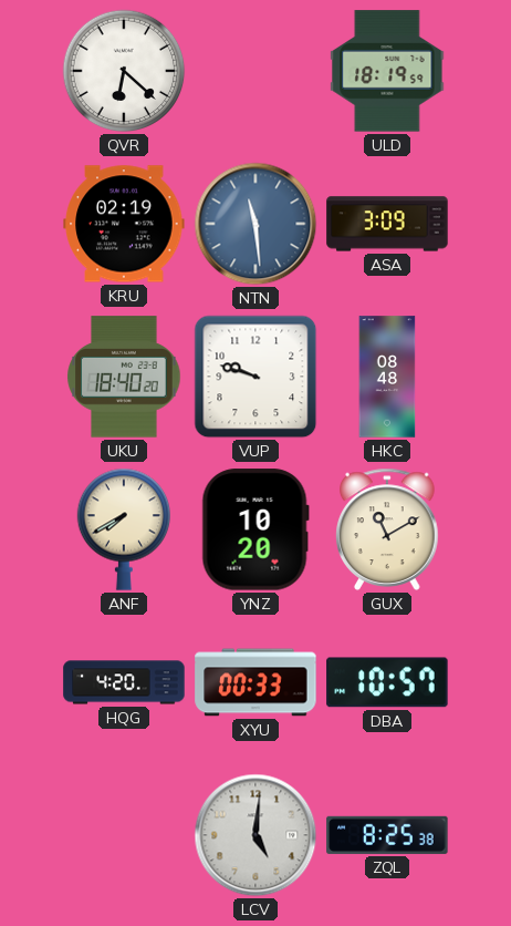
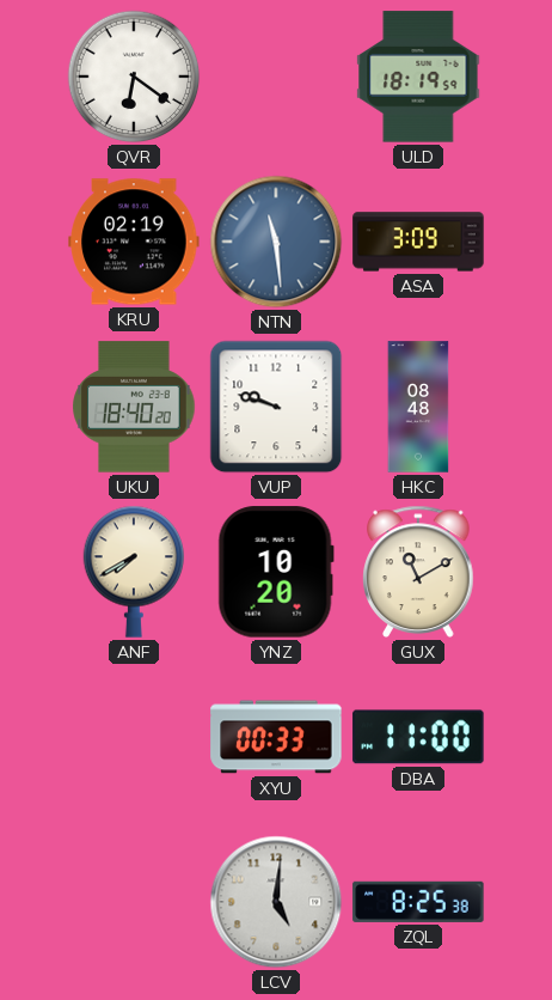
QVR: 6:22 -> 6:21 (134, 77)
HQG: 4:20 -> none (124, 682)
DBA: 10:57 -> 11:00 (418, 737)
